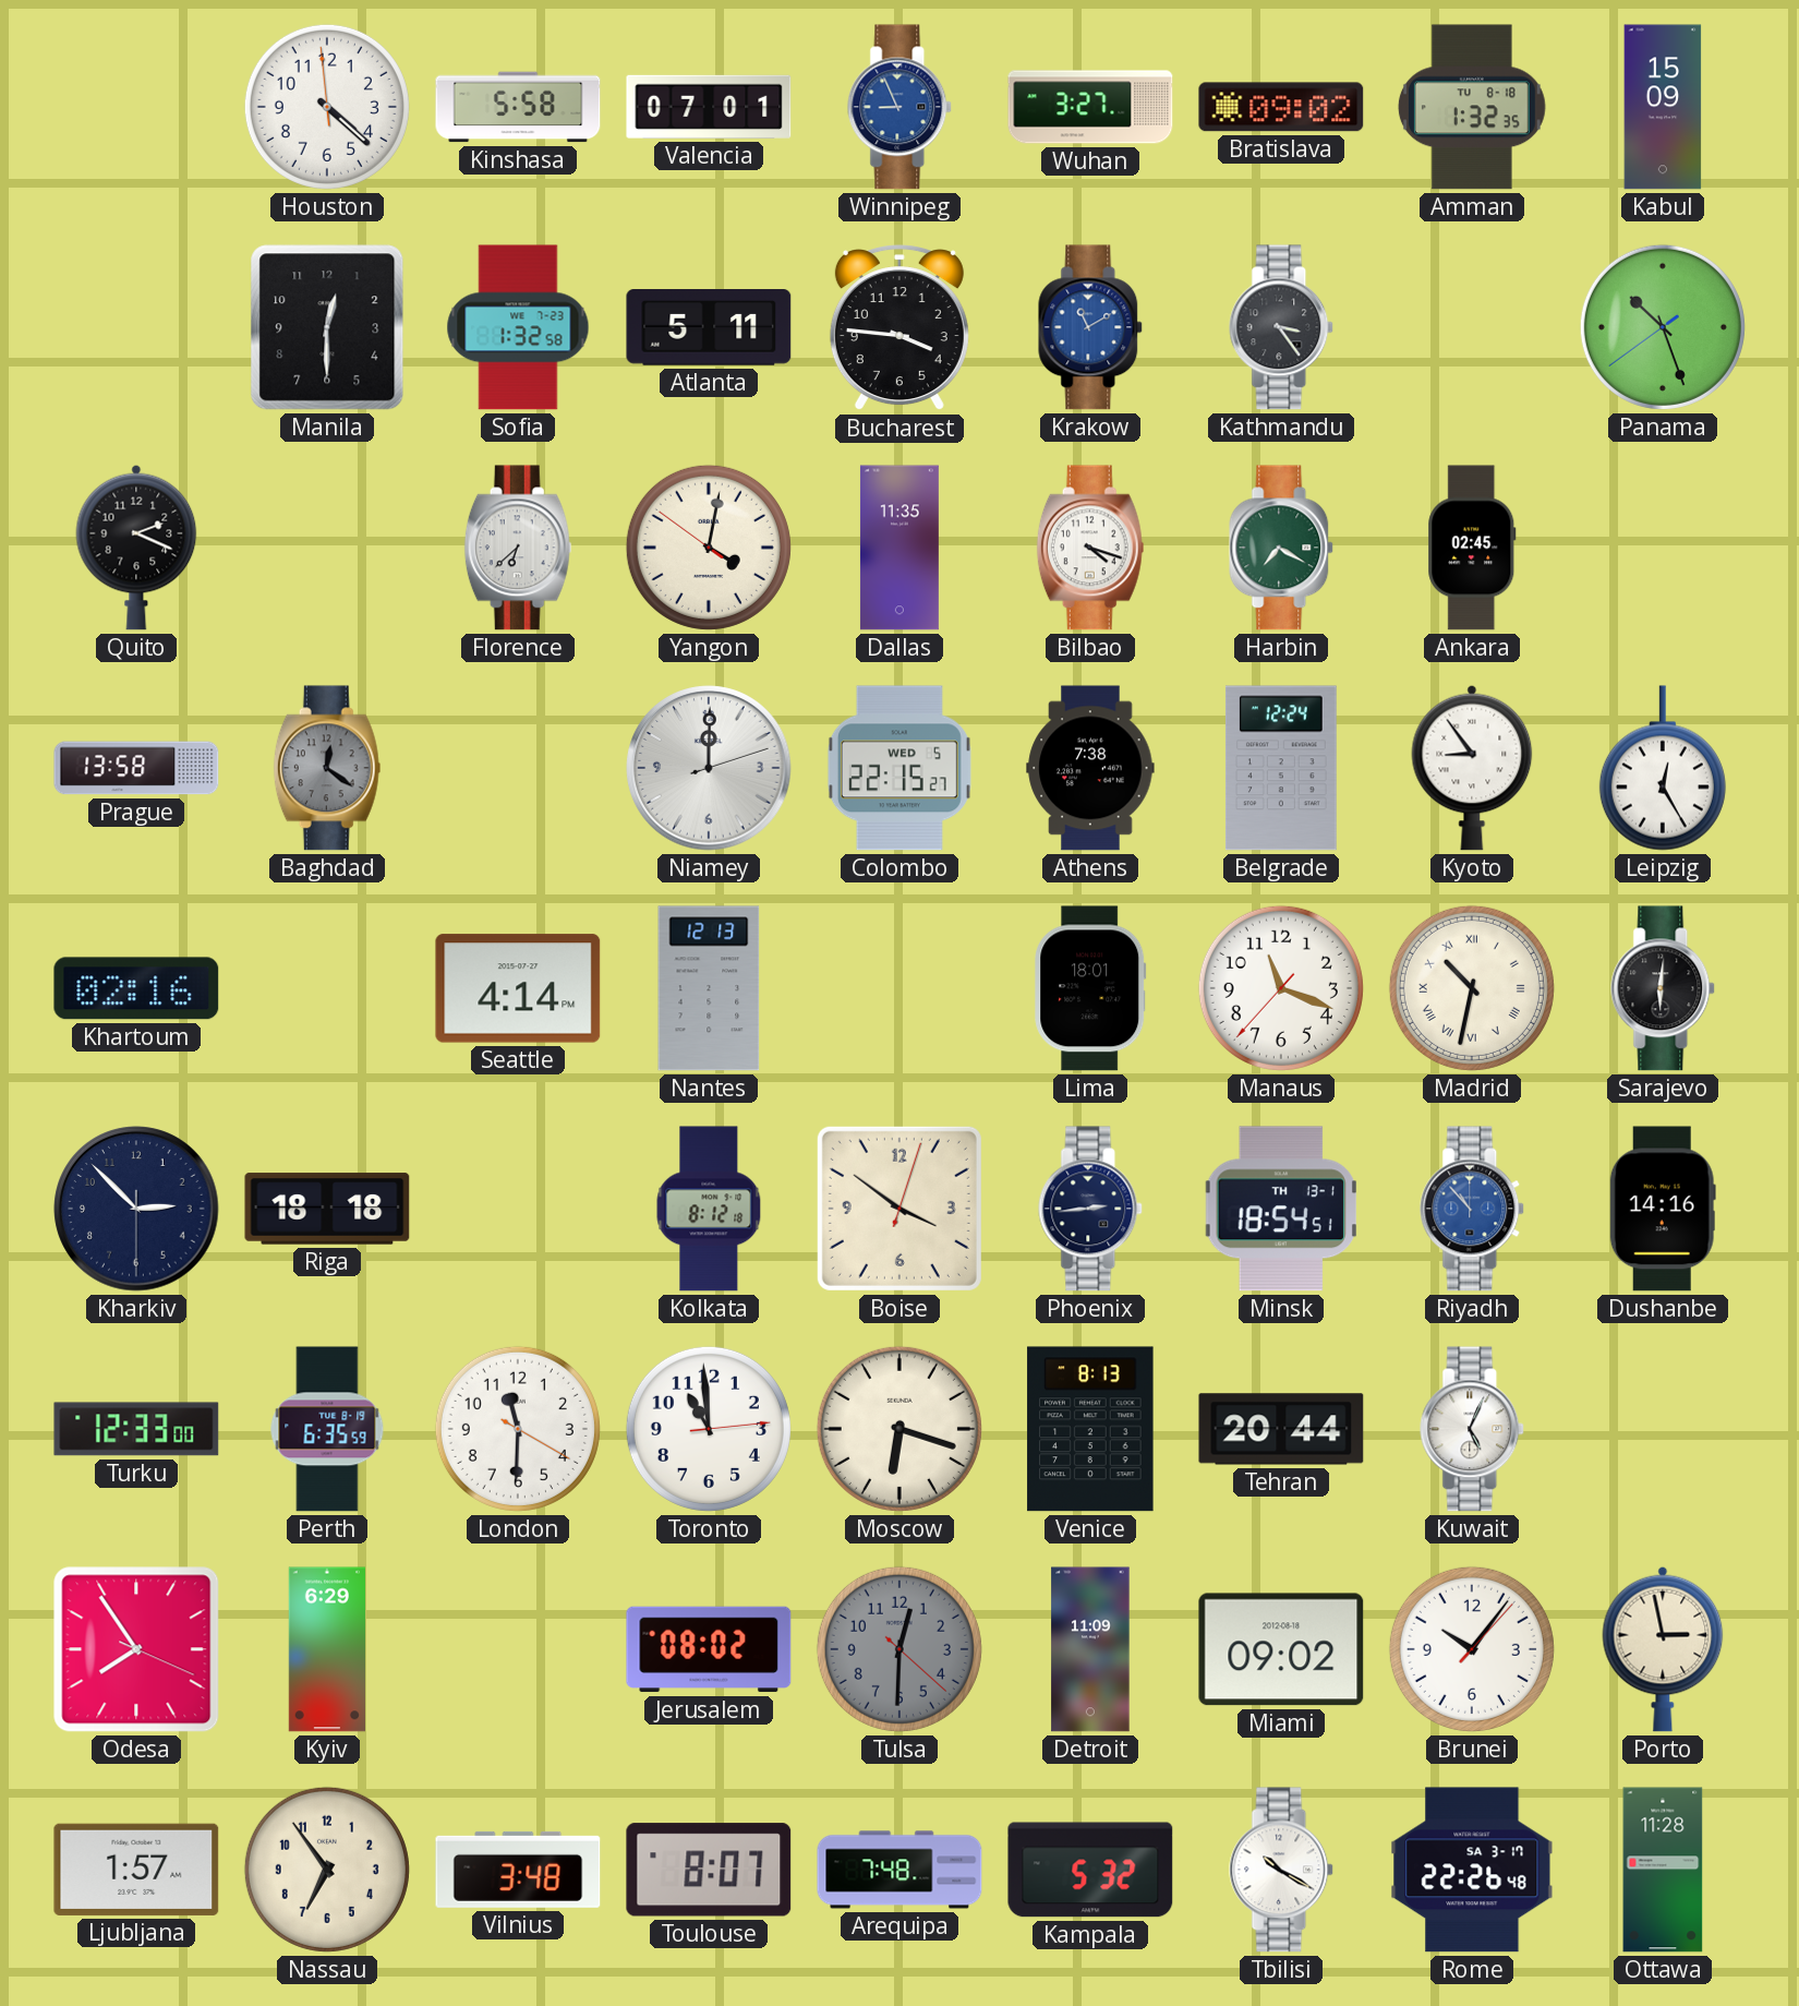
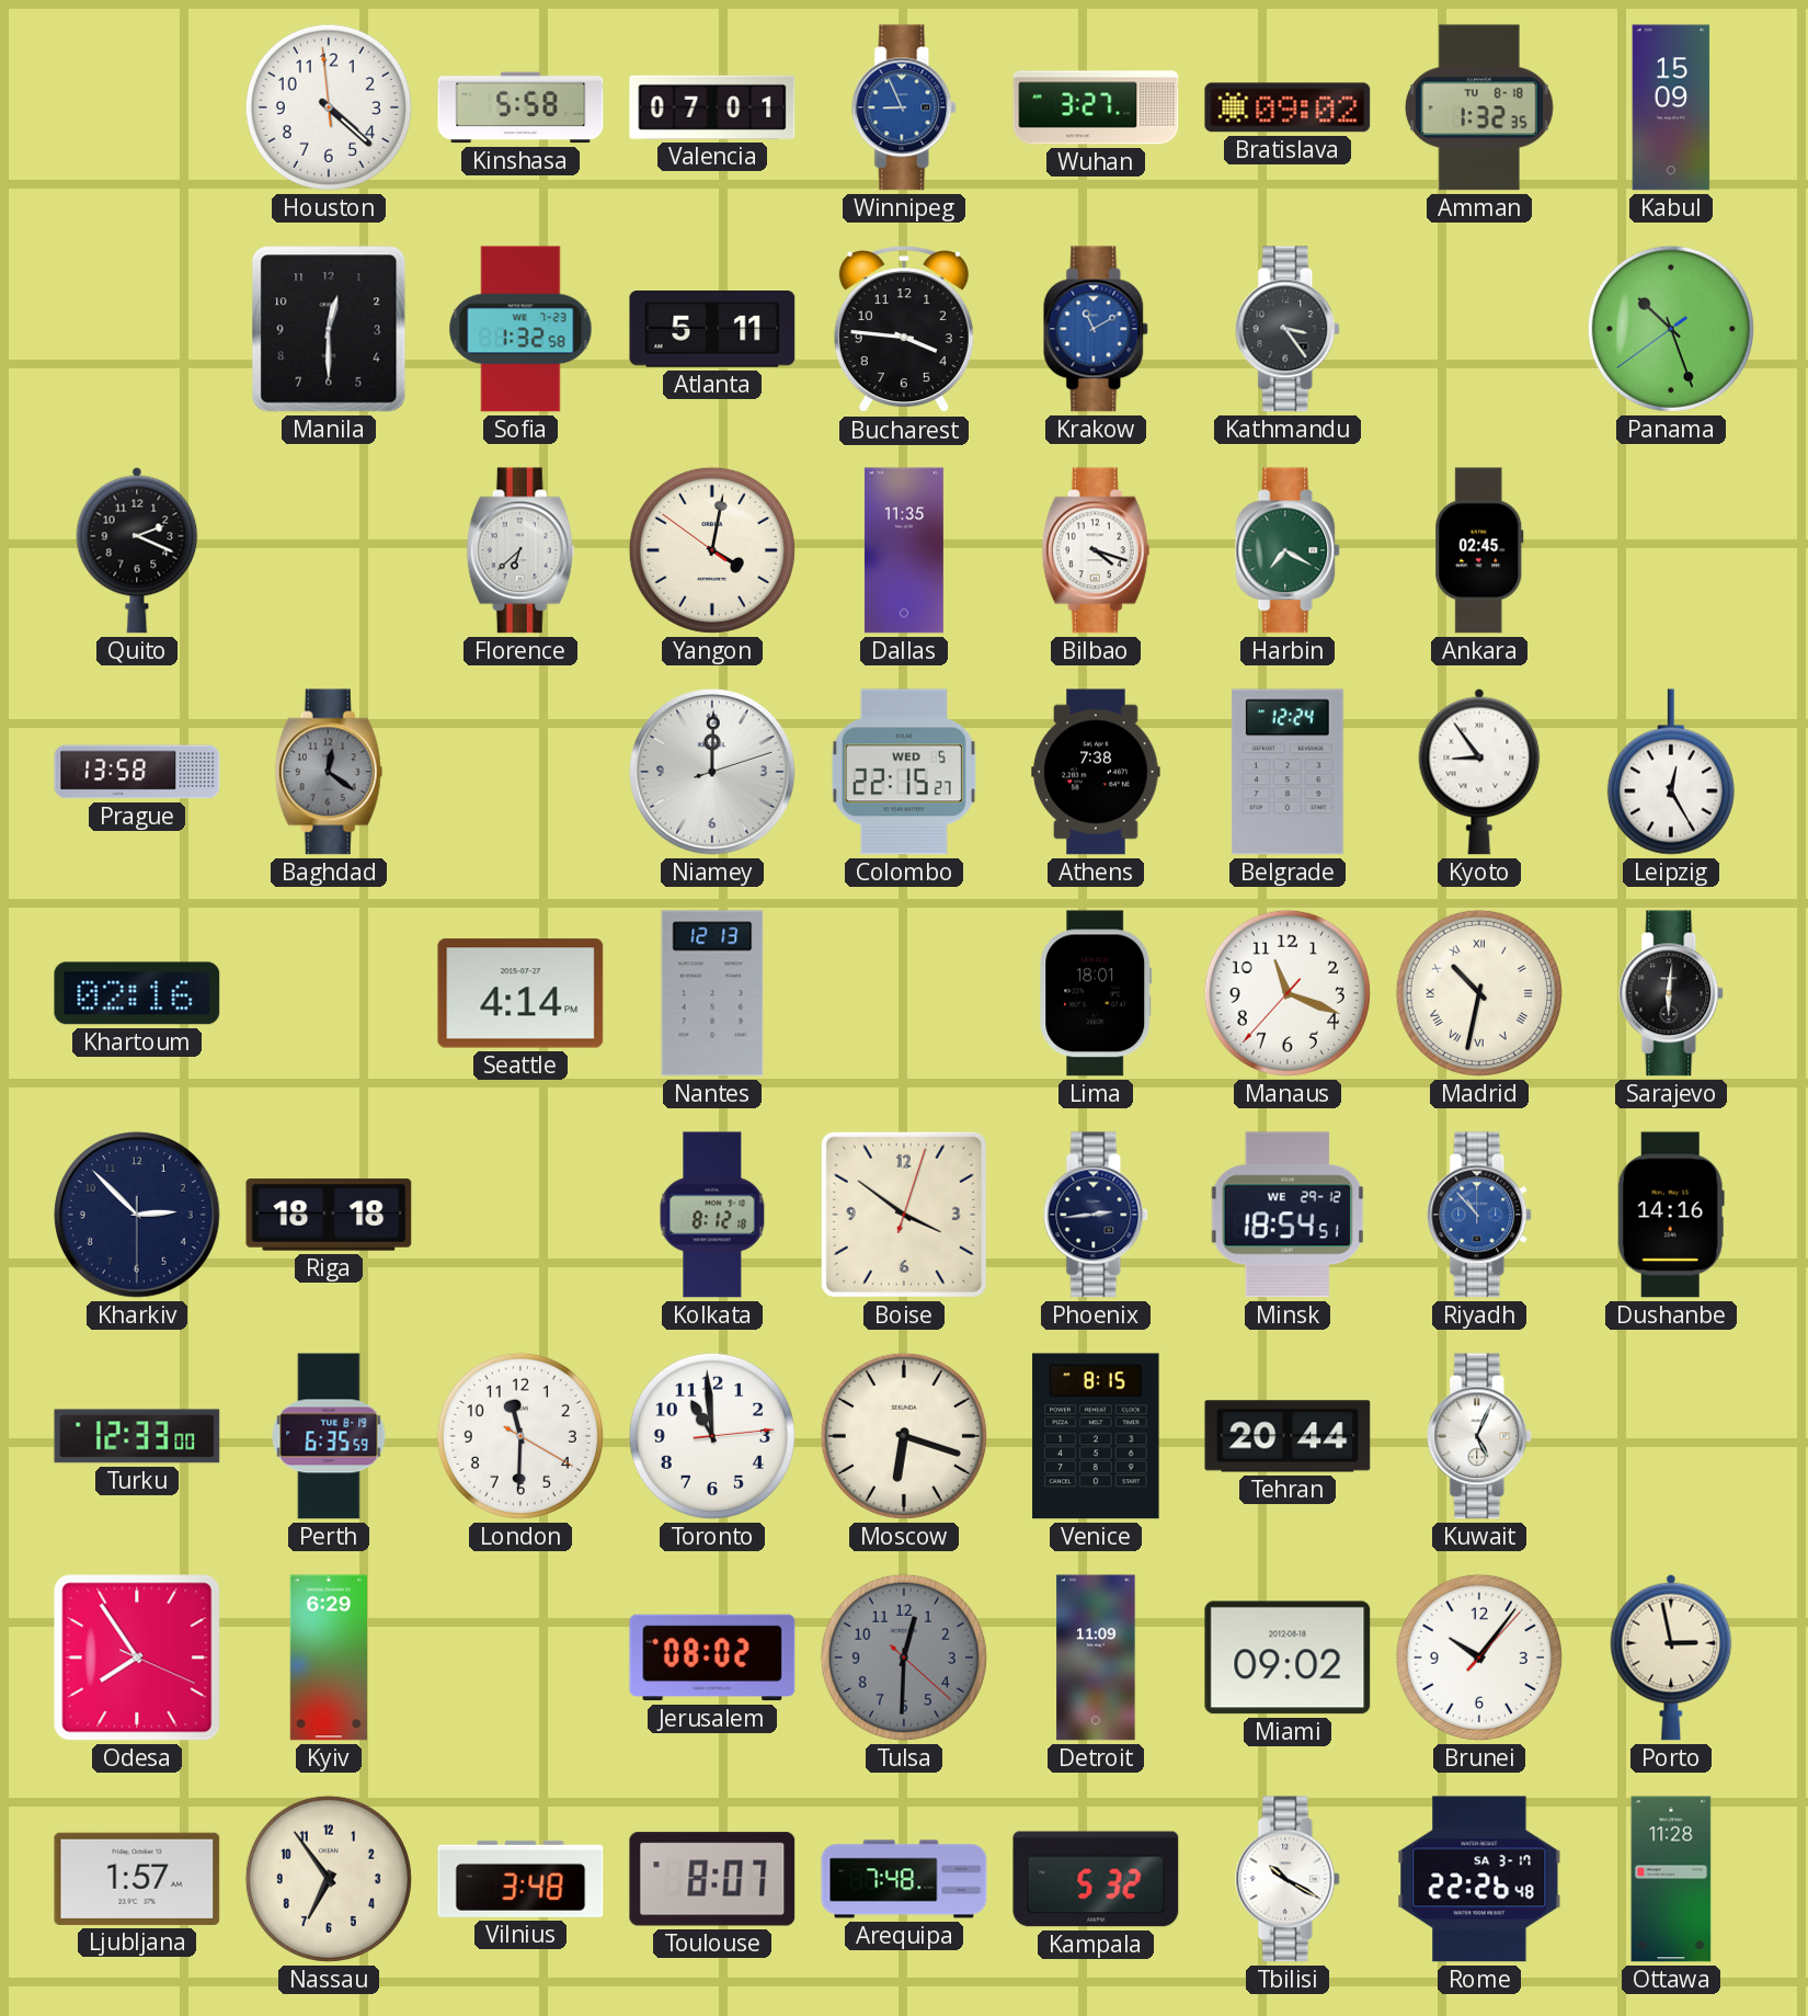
Minsk date: TH 13-1 -> WE 29-12 (1288, 1215)
Venice: 8:13 -> 8:15 (1096, 1436)
